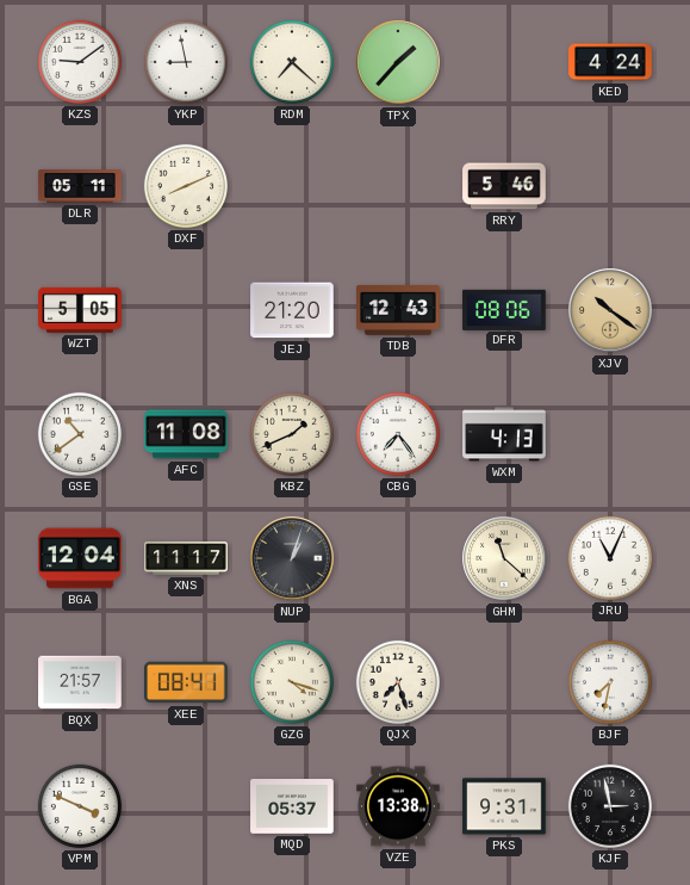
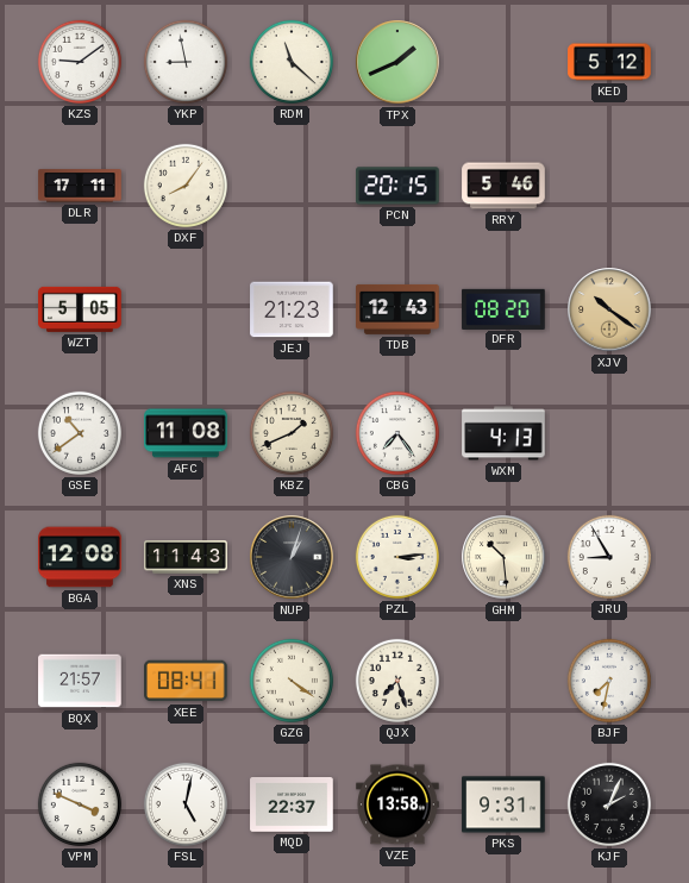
RDM: 7:22 -> 11:22 (292, 62)
TPX: 1:37 -> 1:41 (397, 62)
KED: 4:24 -> 5:12 (609, 62)
DLR: 05:11 -> 17:11 (80, 186)
DXF: 8:11 -> 8:06 (186, 186)
PCN: none -> 20:15 (397, 186)
JEJ: 21:20 -> 21:23 (292, 309)
DFR: 08:06 -> 08:20 (503, 308)
BGA: 12:04 -> 12:08 (80, 557)
XNS: 11:17 -> 11:43 (186, 557)
PZL: none -> 3:14 (397, 557)
GHM: 11:22 -> 10:29 (503, 557)
JRU: 11:04 -> 8:55 (609, 557)
GZG: 4:18 -> 4:21 (292, 681)
FSL: none -> 5:02 (186, 804)
MQD: 05:37 -> 22:37 (292, 806)
VZE: 13:38 -> 13:58 (397, 804)
KJF: 2:58 -> 2:04 (609, 804)
